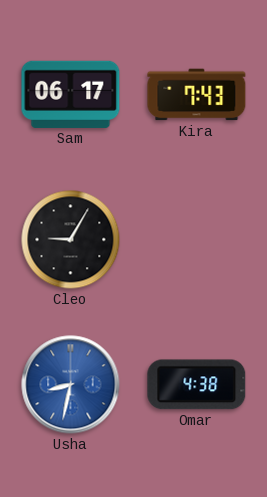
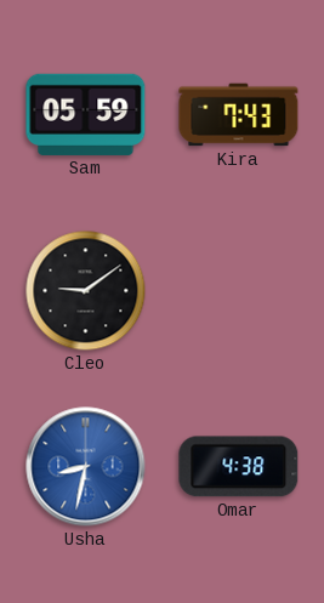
Sam: 06:17 -> 05:59 (86, 114)
Cleo: 9:05 -> 9:09 (86, 291)
